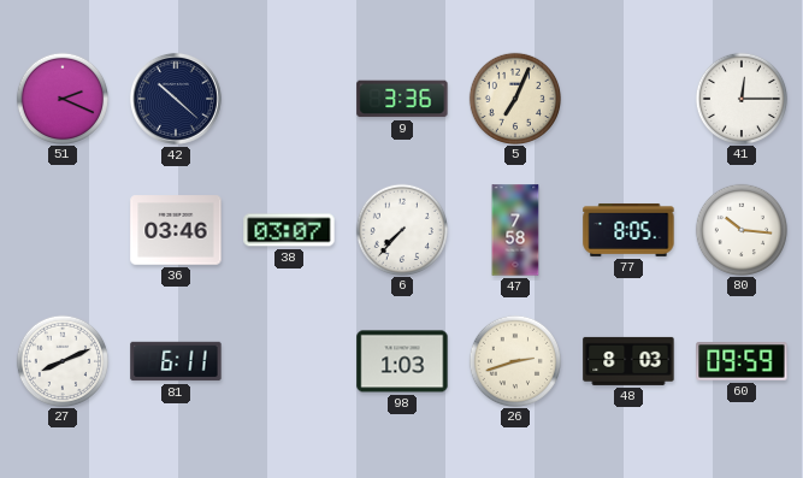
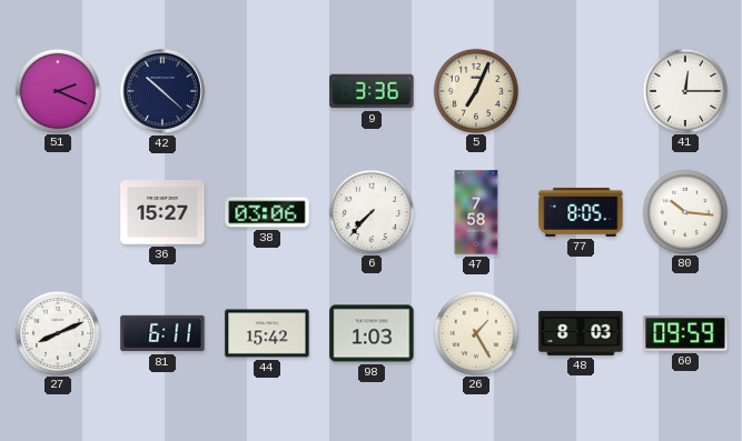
36: 03:46 -> 15:27 (162, 212)
38: 03:07 -> 03:06 (267, 212)
44: none -> 15:42 (267, 333)
26: 2:42 -> 1:25 (475, 332)
